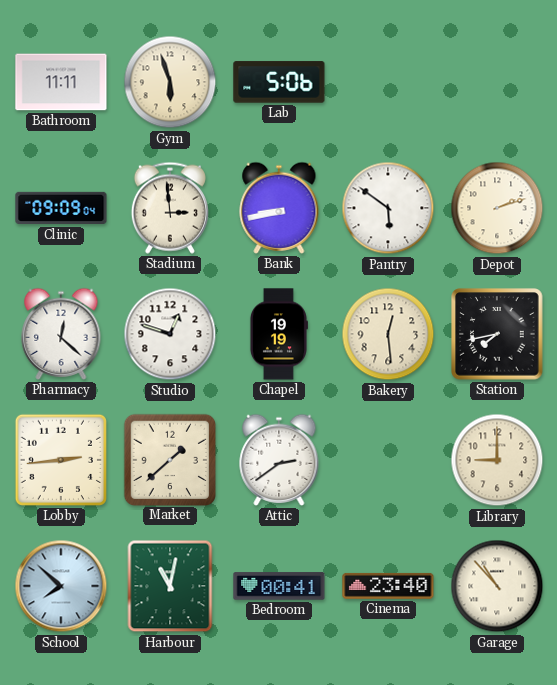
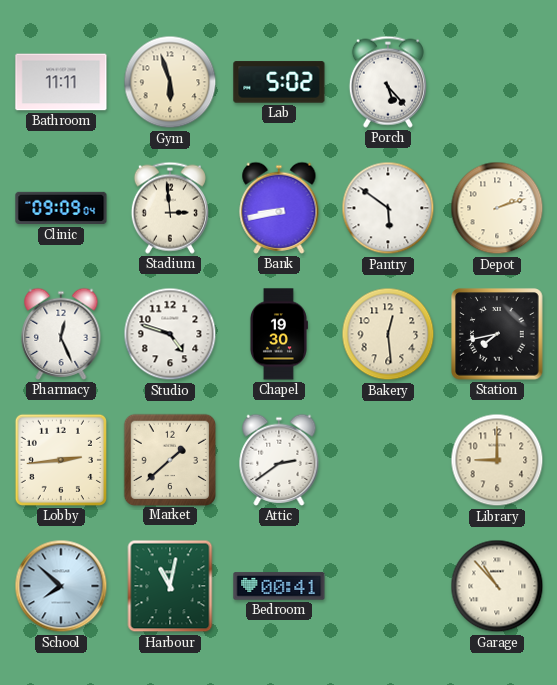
Lab: 5:06 -> 5:02 (279, 82)
Porch: none -> 5:23 (388, 82)
Pharmacy: 12:22 -> 12:26 (61, 334)
Studio: 12:48 -> 4:48 (170, 334)
Chapel: 19:19 -> 19:30 (278, 334)
Cinema: 23:40 -> none (388, 586)
